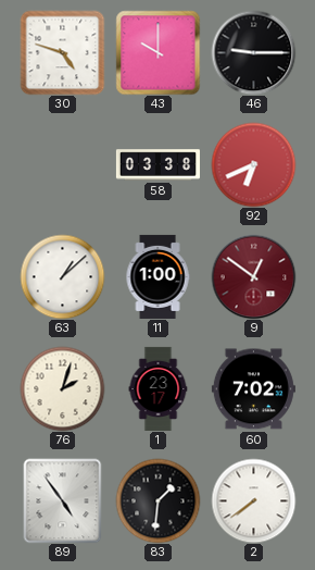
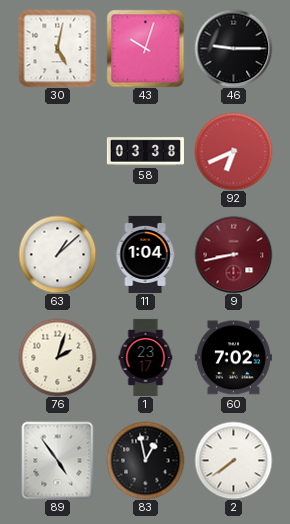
30: 4:48 -> 5:02 (57, 48)
43: 10:00 -> 10:03 (145, 48)
11: 1:00 -> 1:04 (145, 254)
9: 12:51 -> 8:43 (233, 254)
83: 1:31 -> 12:58 (145, 460)
